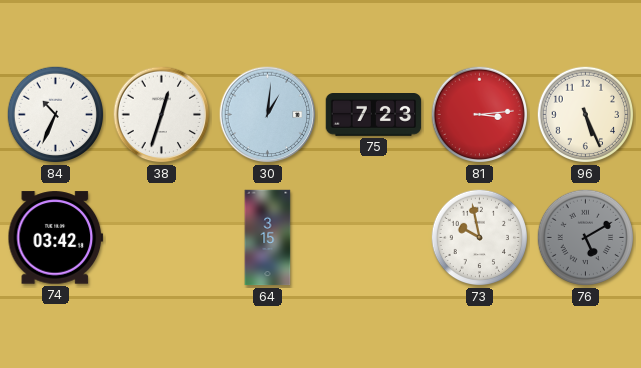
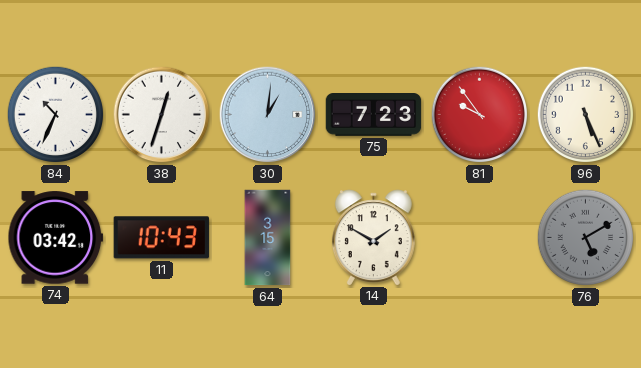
81: 3:14 -> 9:54 (480, 115)
11: none -> 10:43 (161, 238)
14: none -> 1:50 (373, 237)
73: 9:58 -> none (480, 238)
